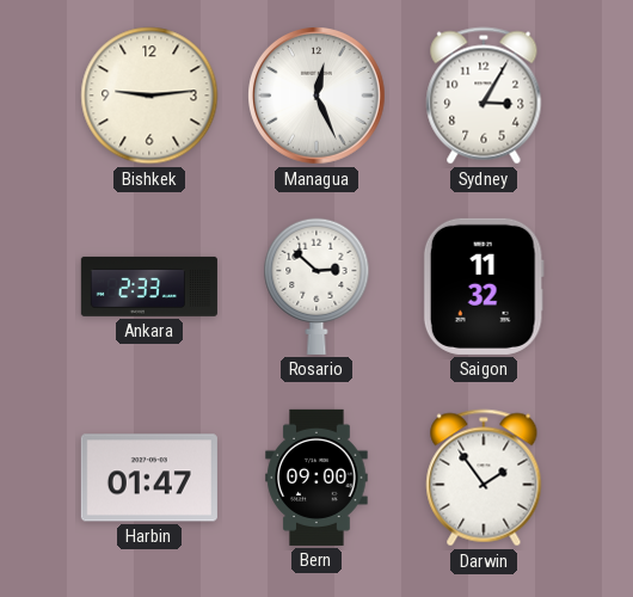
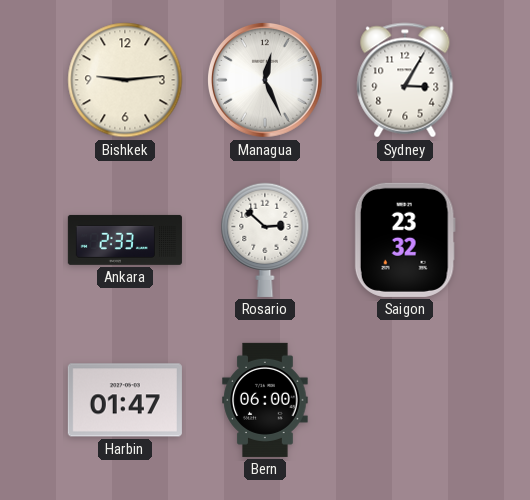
Saigon: 11:32 -> 23:32 (405, 240)
Bern: 09:00 -> 06:00 (265, 400)
Darwin: 1:54 -> none (484, 478)
